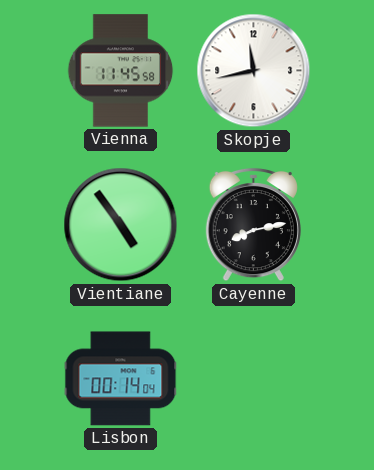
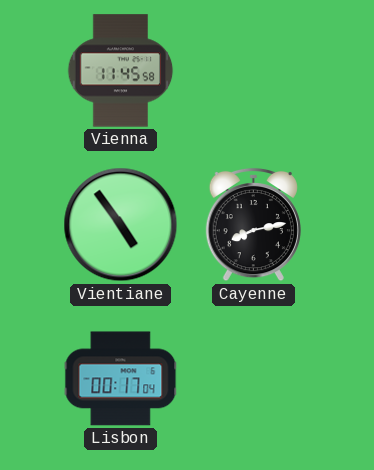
Skopje: 11:43 -> none (254, 71)
Lisbon: 00:14 -> 00:17 (121, 379)
